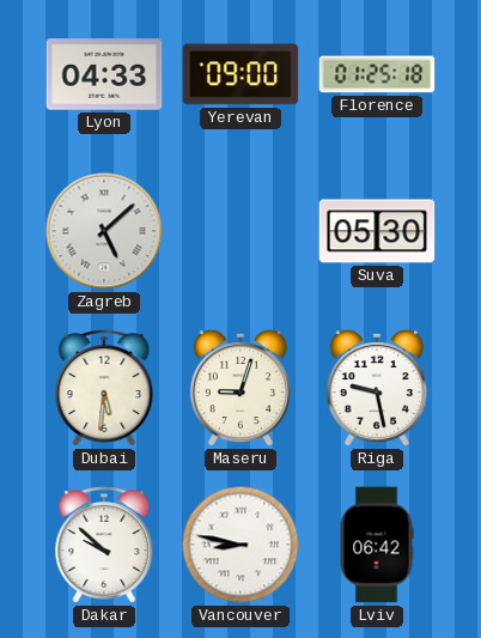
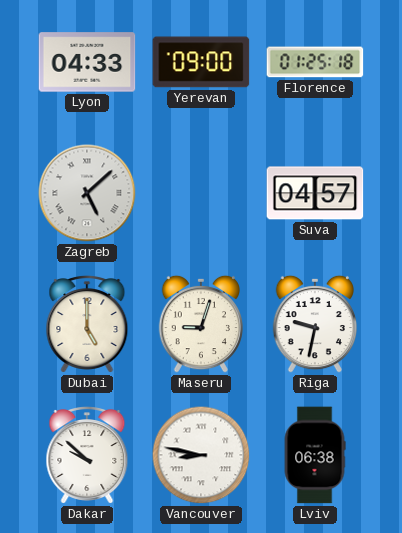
Suva: 05:30 -> 04:57 (315, 193)
Dubai: 5:31 -> 5:00 (87, 325)
Riga: 9:28 -> 9:32 (314, 324)
Lviv: 06:42 -> 06:38 (315, 455)
